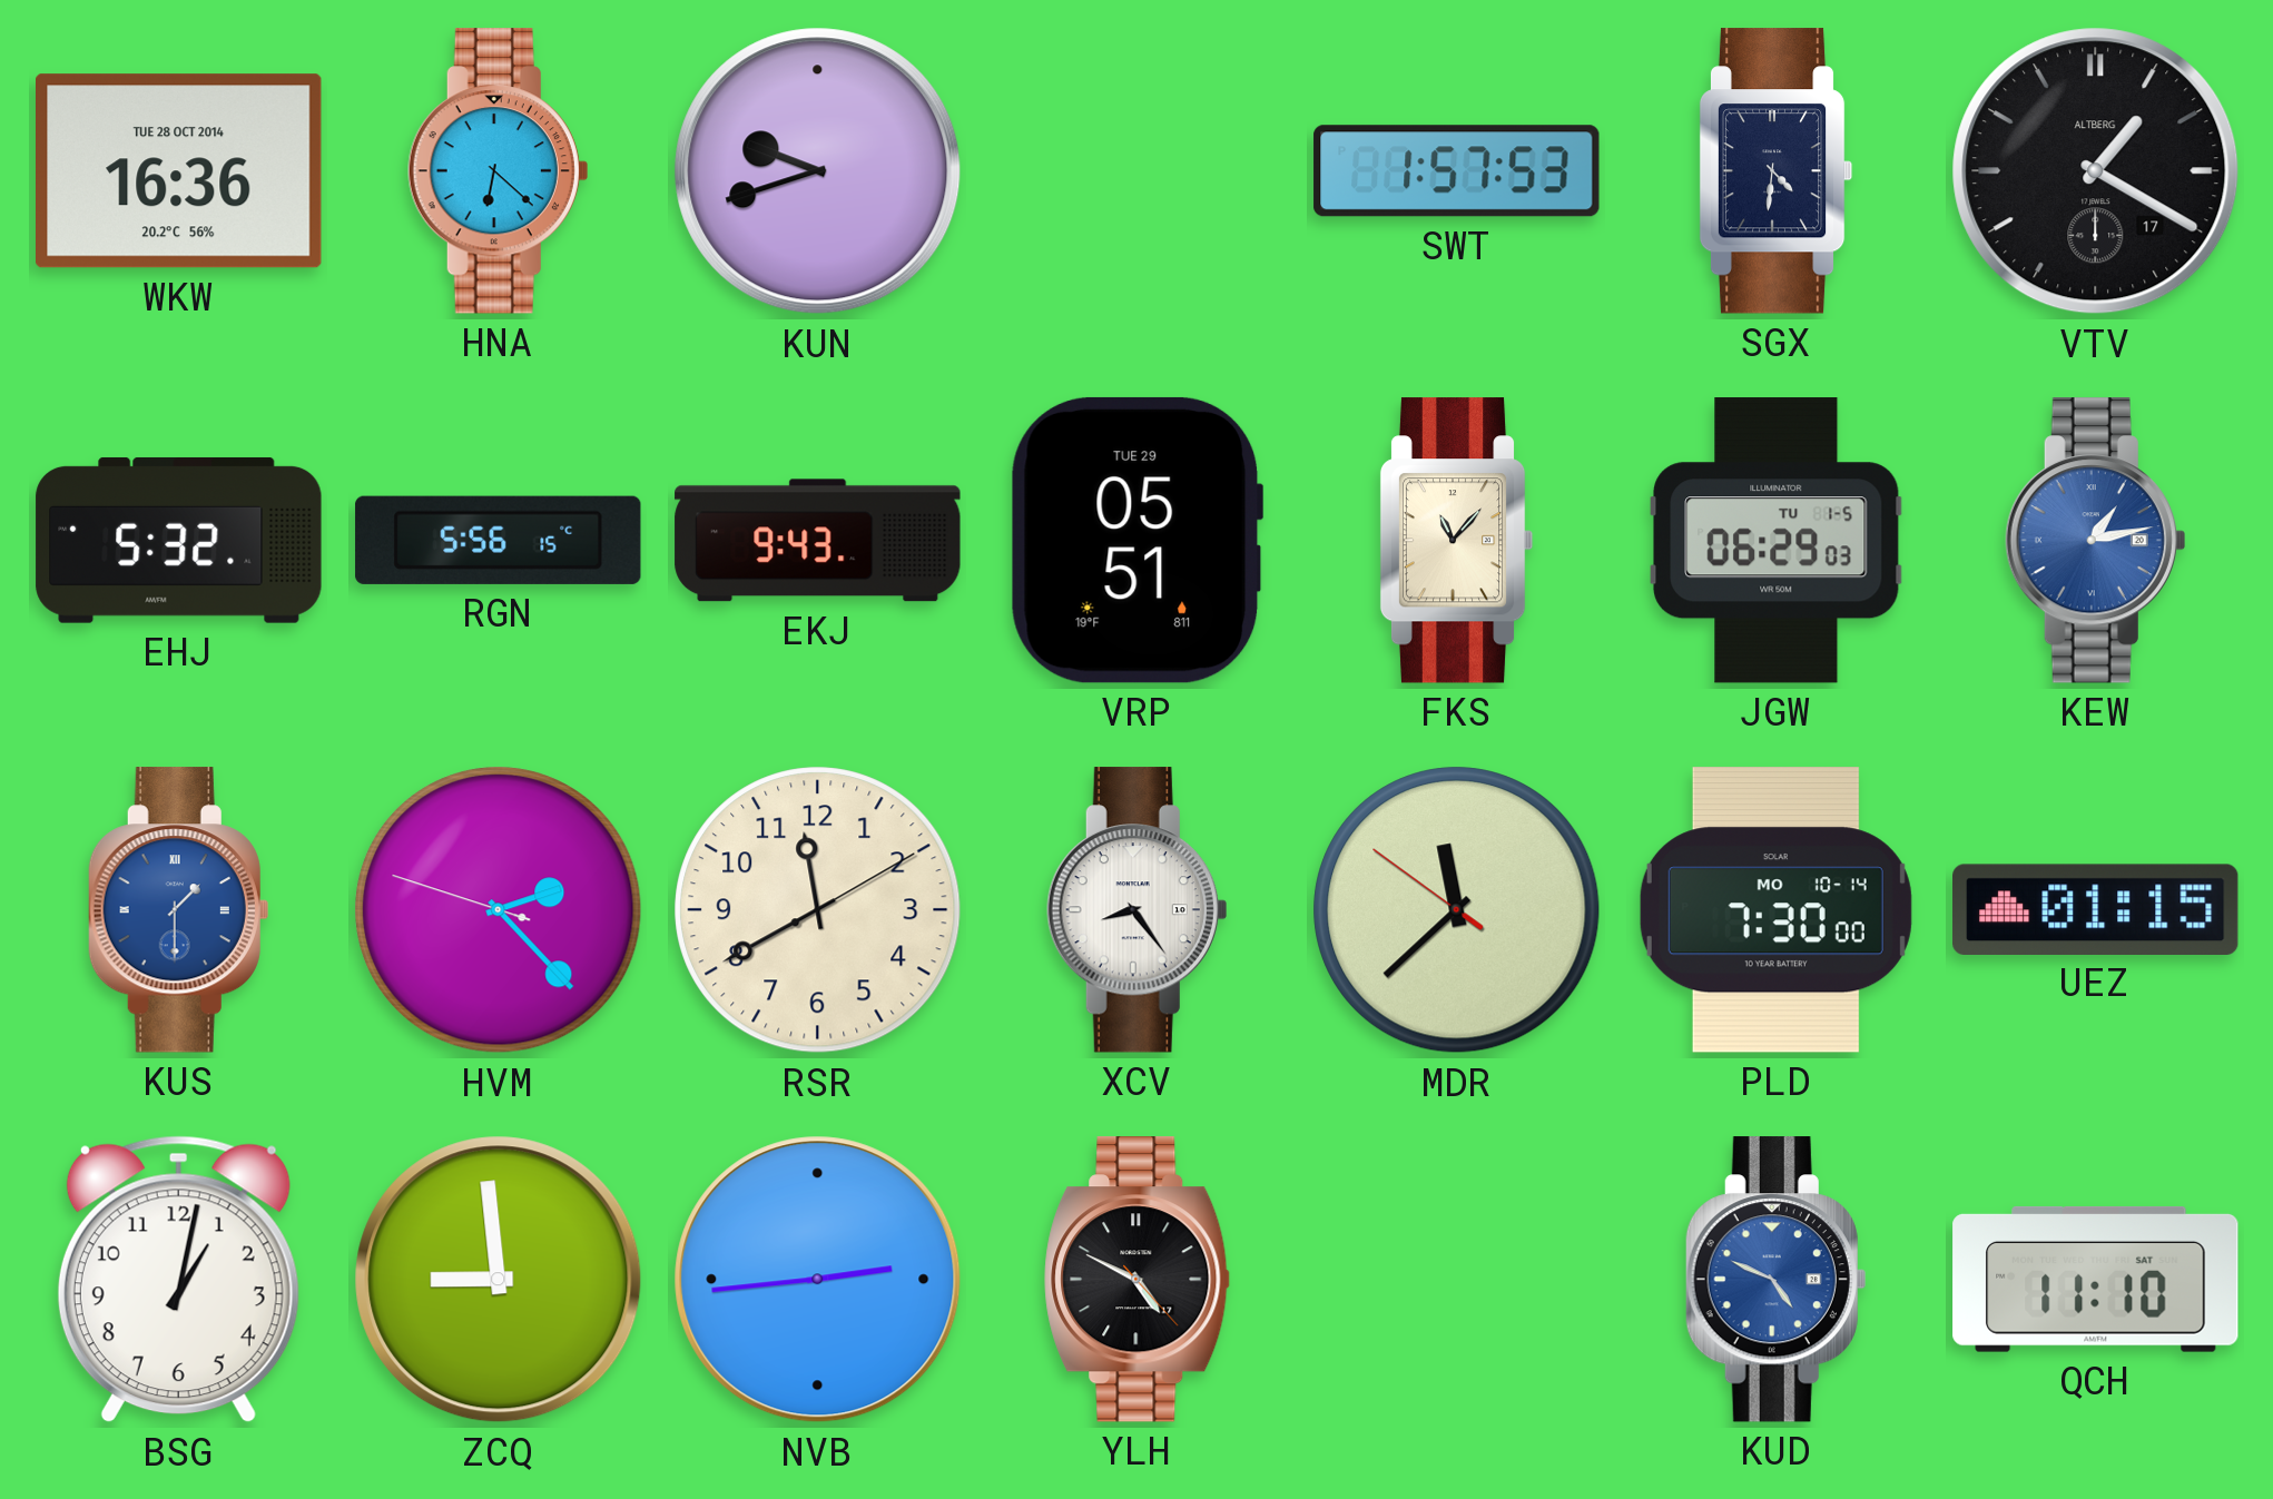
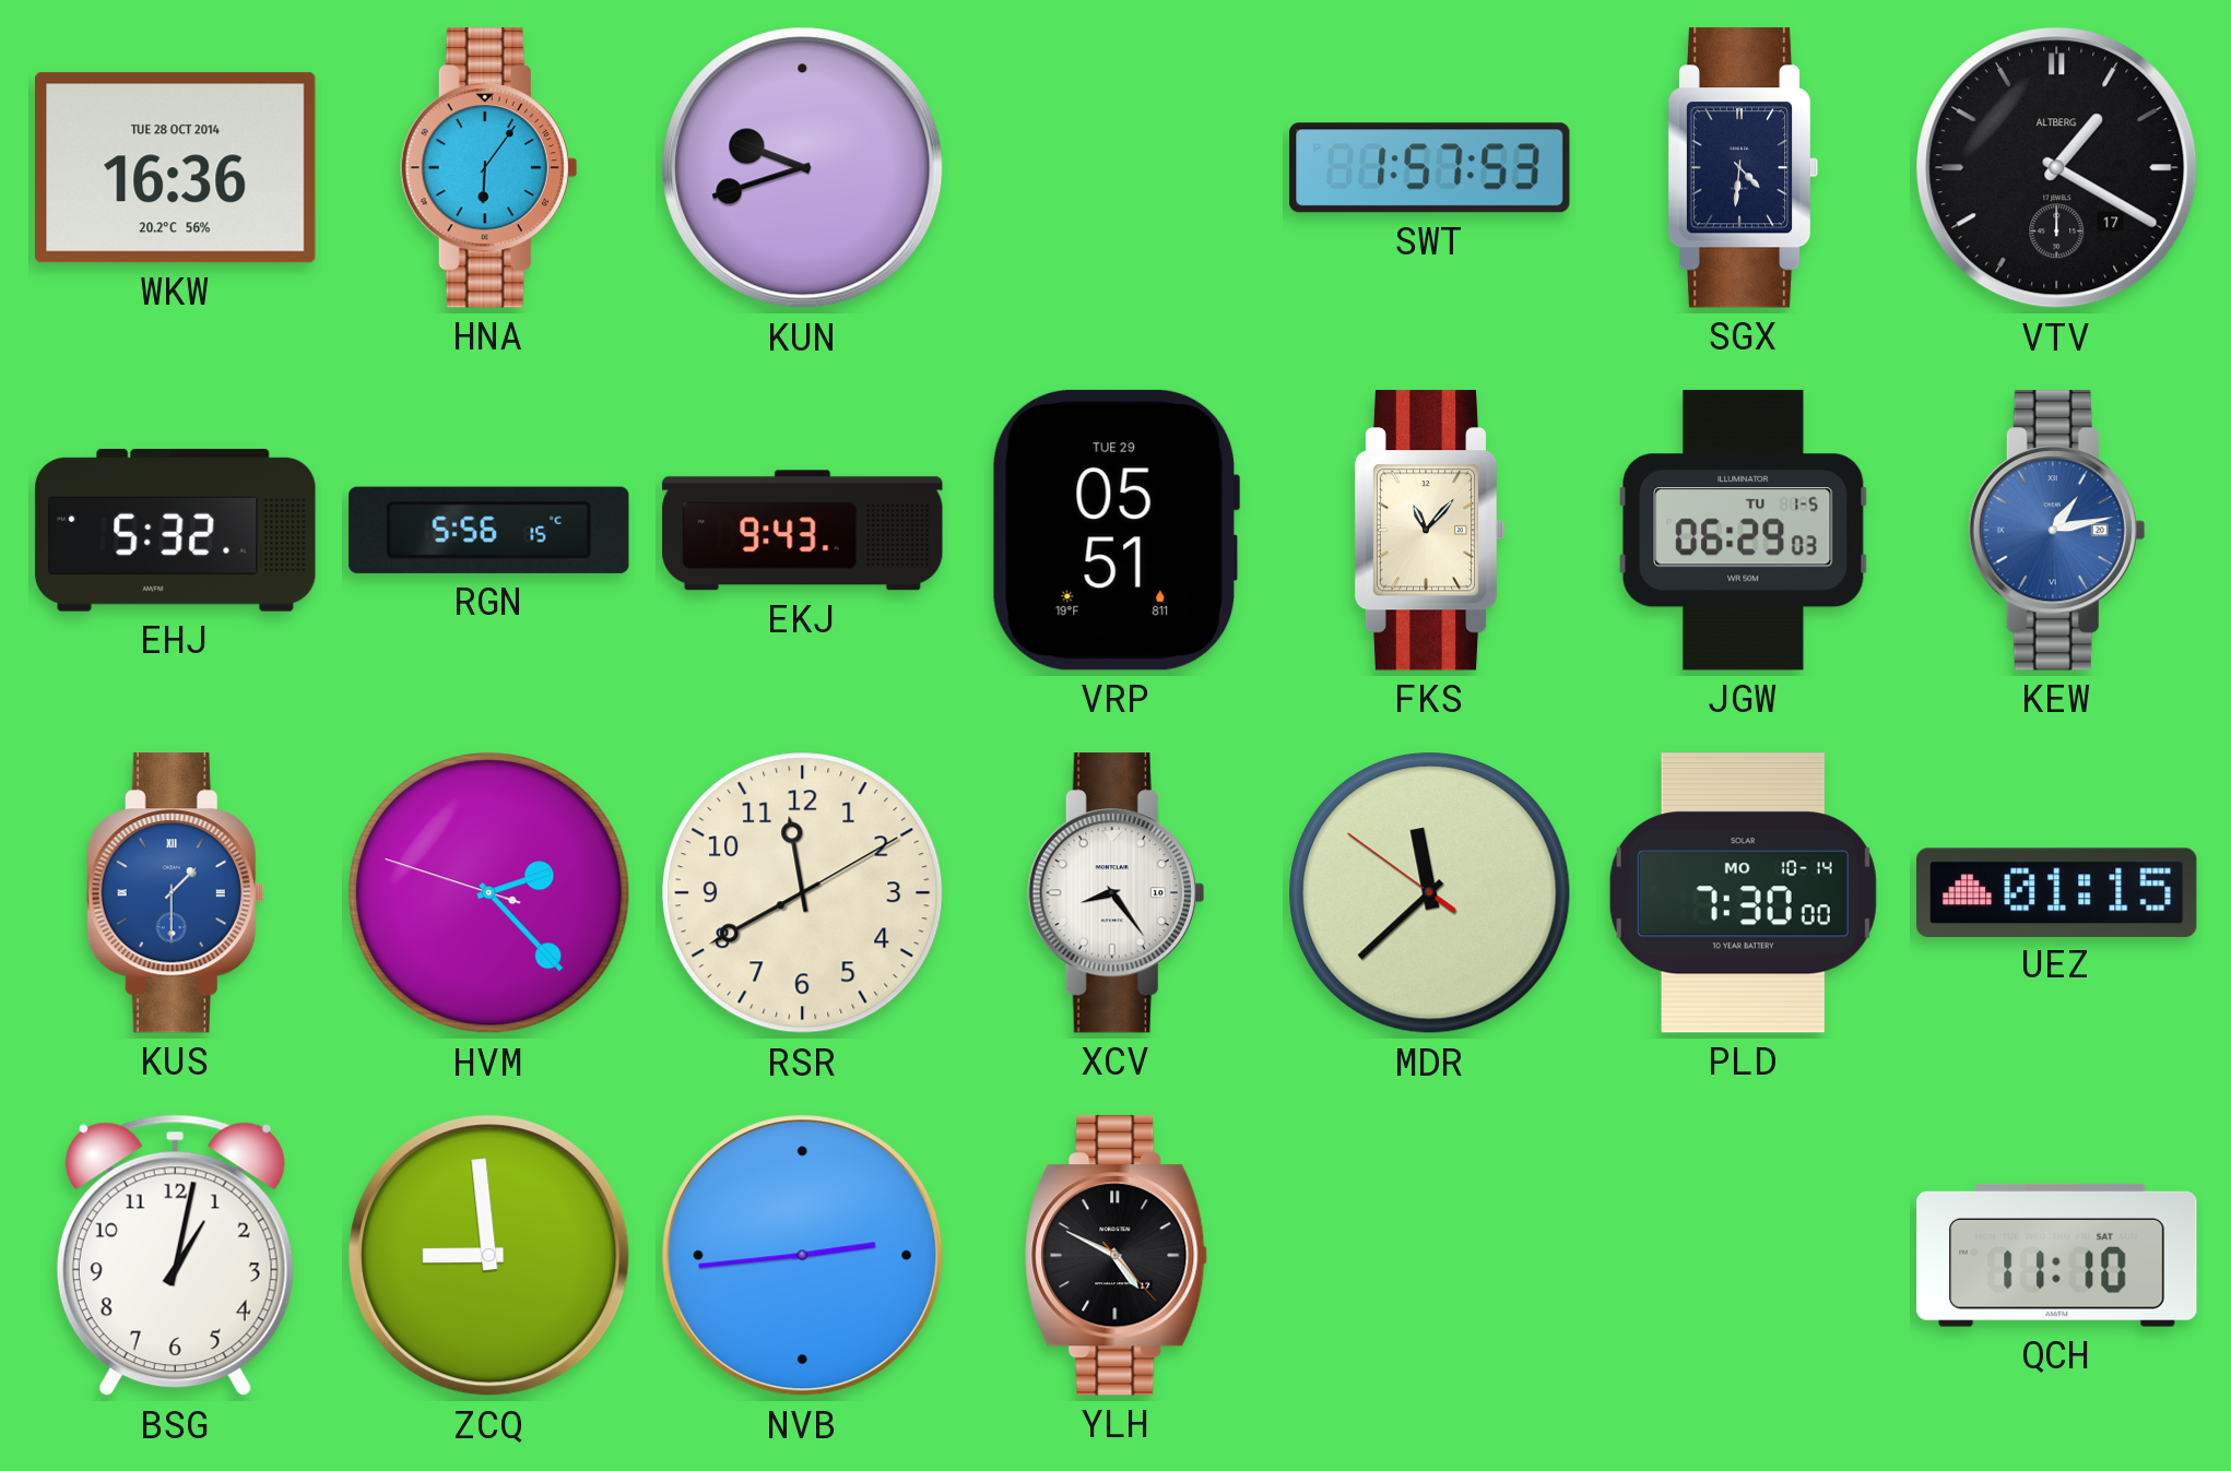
HNA: 6:22 -> 6:06 (488, 168)
KUD: 4:49 -> none (1775, 1280)
